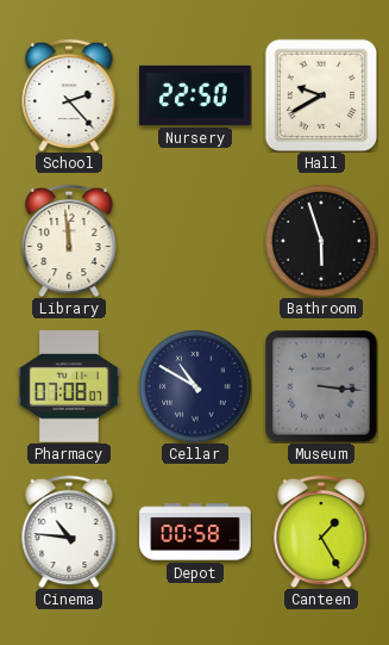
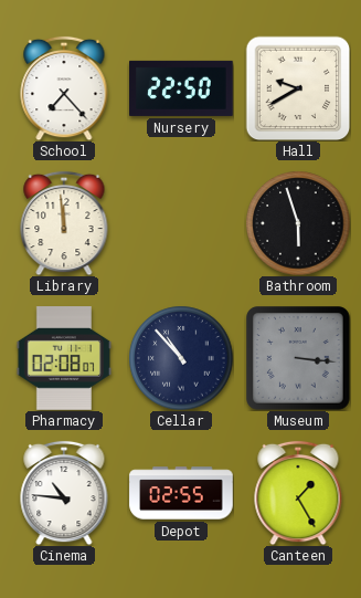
School: 2:23 -> 7:23 (64, 88)
Pharmacy: 07:08 -> 02:08 (64, 358)
Cellar: 10:50 -> 10:53 (181, 358)
Depot: 00:58 -> 02:55 (181, 493)
